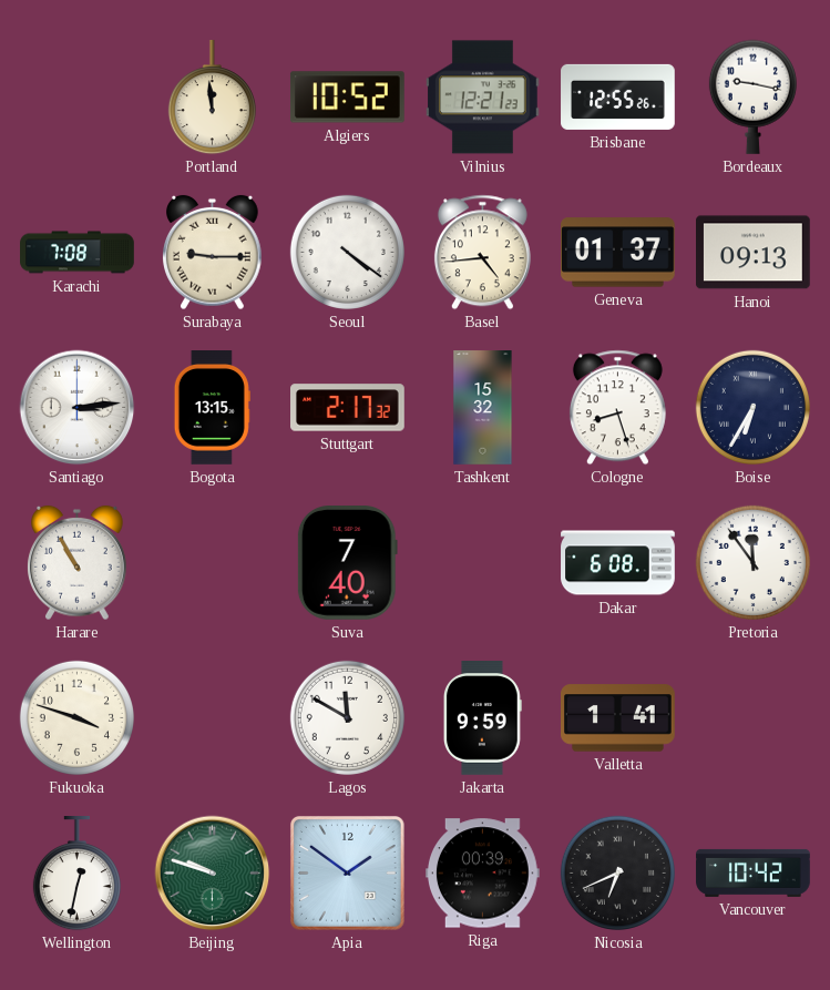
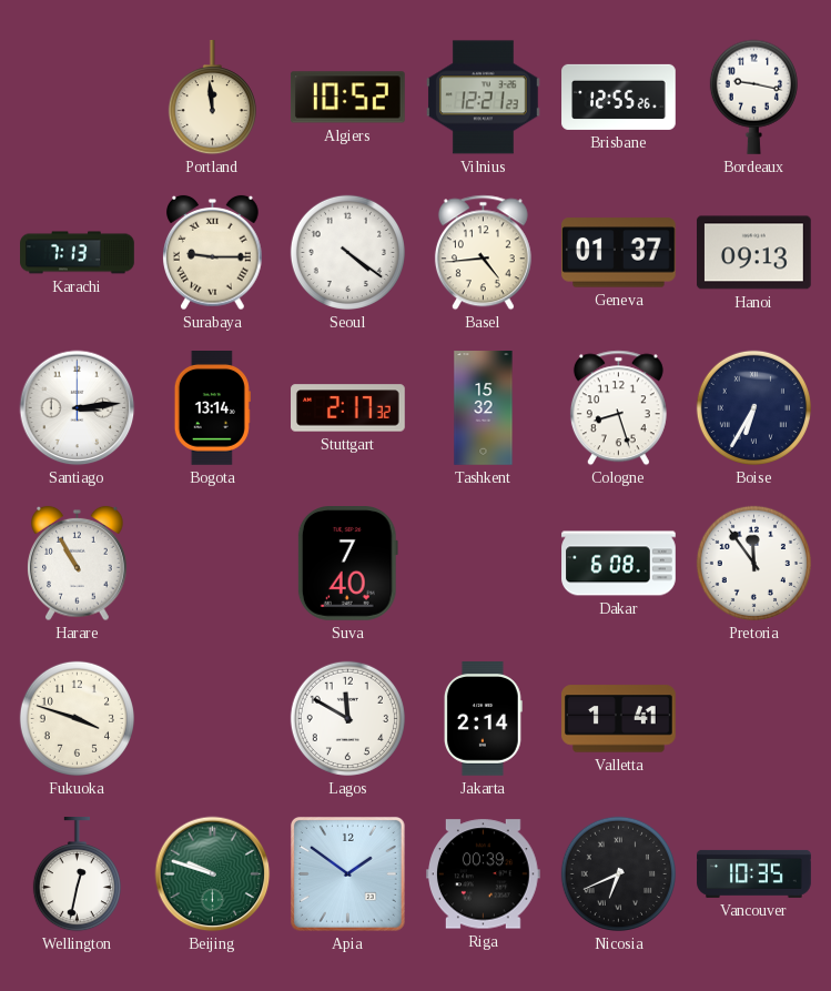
Karachi: 7:08 -> 7:13 (78, 253)
Bogota: 13:15 -> 13:14 (212, 408)
Jakarta: 9:59 -> 2:14 (484, 719)
Vancouver: 10:42 -> 10:35 (754, 873)
